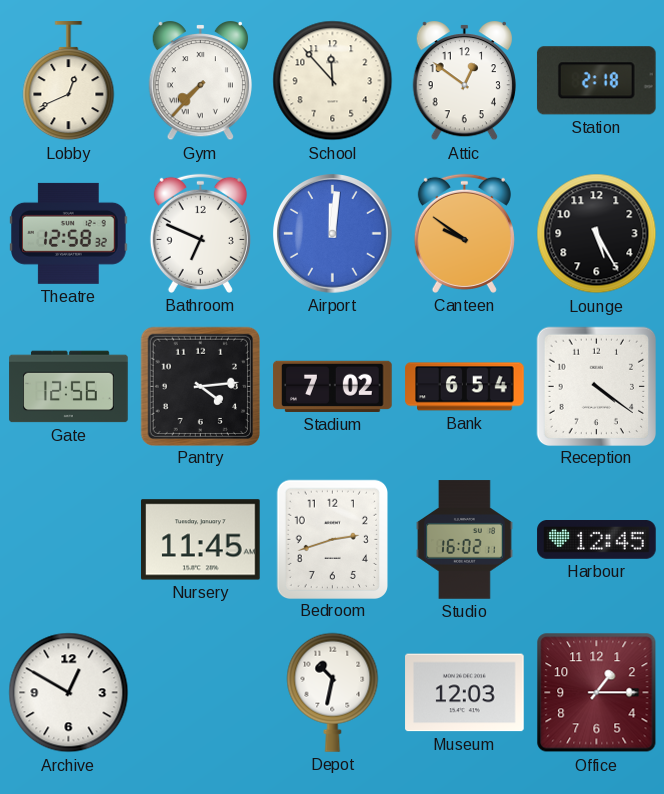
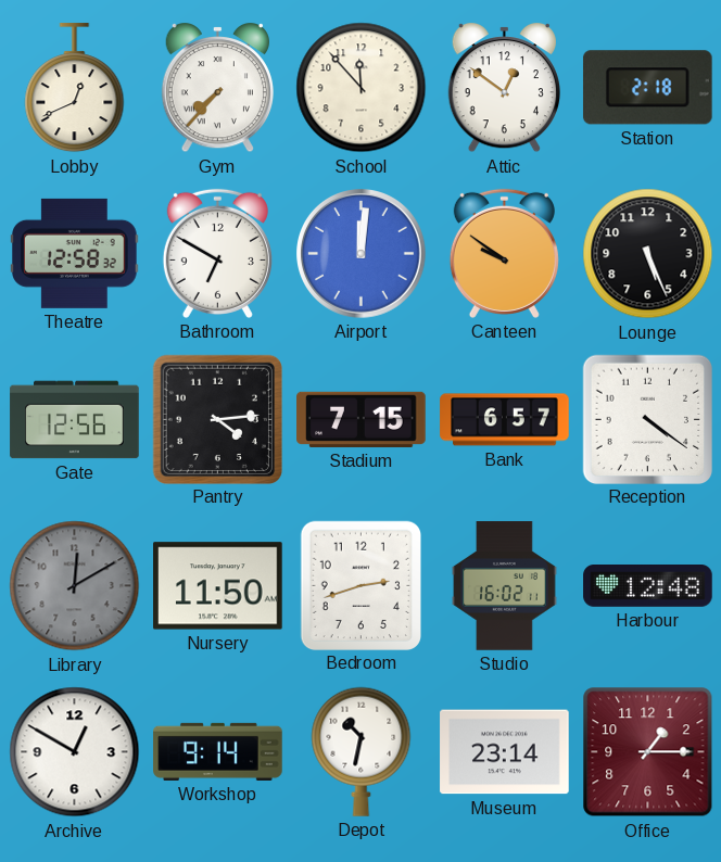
Bathroom: 6:49 -> 6:50 (217, 253)
Lounge: 5:25 -> 5:26 (648, 254)
Stadium: 7:02 -> 7:15 (362, 419)
Bank: 6:54 -> 6:57 (505, 420)
Library: none -> 12:10 (75, 586)
Nursery: 11:45 -> 11:50 (218, 586)
Harbour: 12:45 -> 12:48 (648, 586)
Workshop: none -> 9:14 (218, 751)
Museum: 12:03 -> 23:14 (505, 752)
